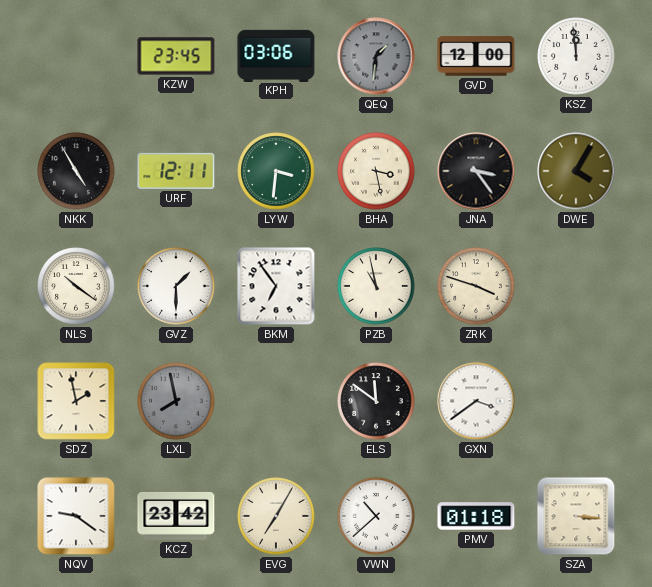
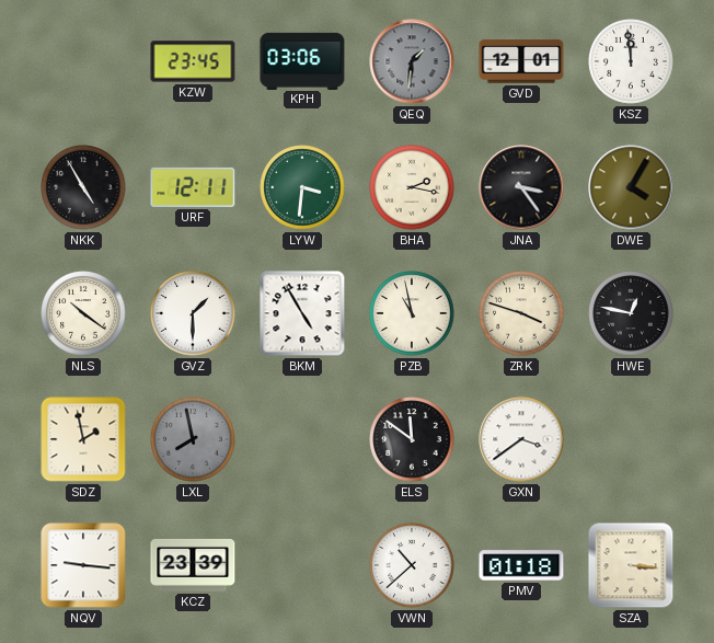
GVD: 12:00 -> 12:01 (521, 61)
BHA: 3:28 -> 2:17 (412, 187)
BKM: 6:54 -> 4:55 (302, 313)
HWE: none -> 12:47 (631, 313)
NQV: 9:21 -> 9:16 (83, 565)
KCZ: 23:42 -> 23:39 (193, 565)
EVG: 7:05 -> none (276, 516)
